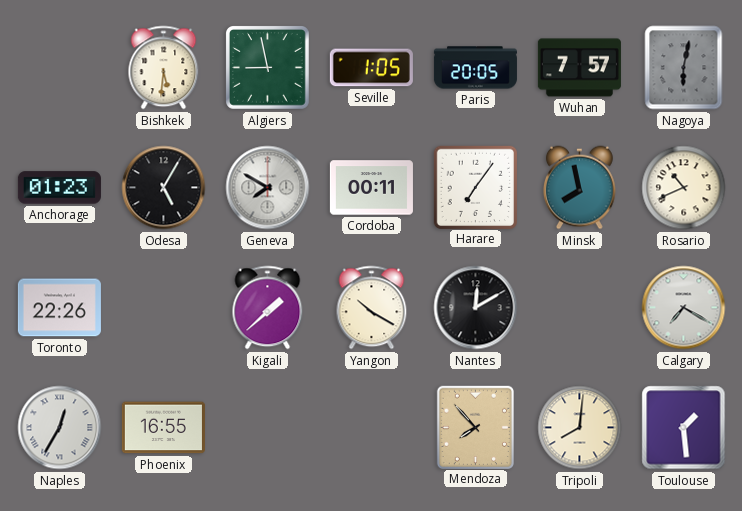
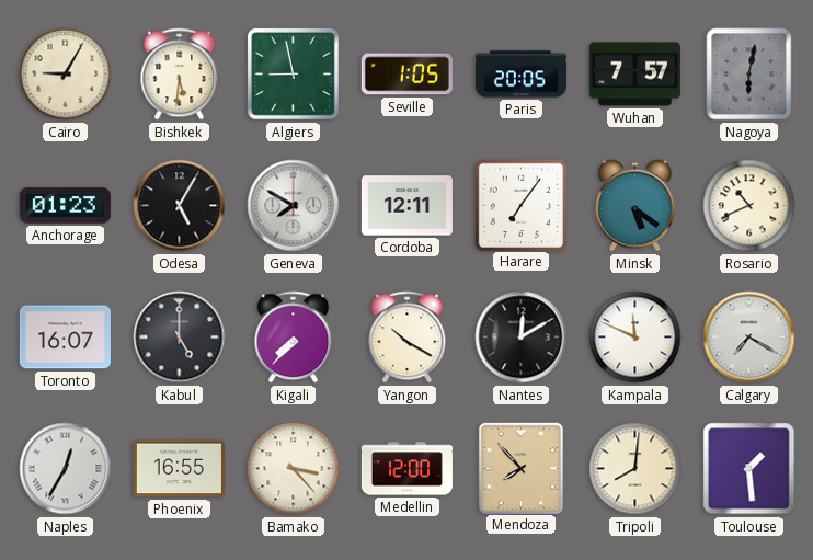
Cairo: none -> 9:05 (66, 75)
Cordoba: 00:11 -> 12:11 (406, 206)
Minsk: 7:58 -> 5:21 (634, 206)
Toronto: 22:26 -> 16:07 (65, 338)
Kabul: none -> 5:00 (180, 338)
Kigali: 1:38 -> 7:37 (294, 338)
Kampala: none -> 11:49 (635, 338)
Bamako: none -> 3:23 (294, 469)
Medellin: none -> 12:00 (406, 469)
